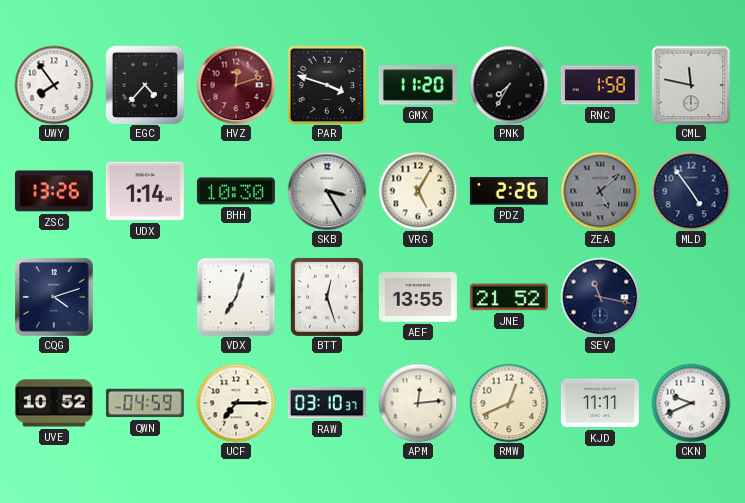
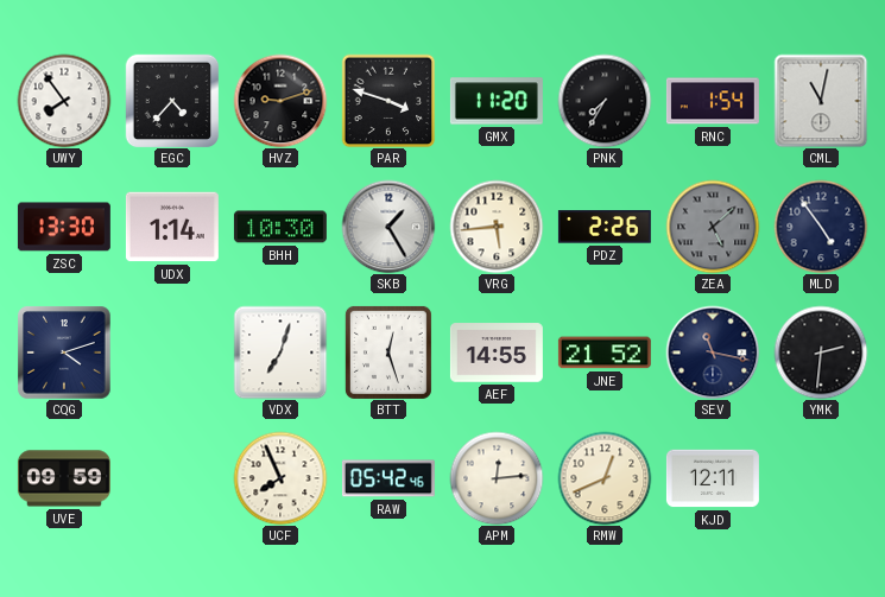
HVZ: 12:12 -> 9:12 (280, 101)
HVZ dial: burgundy -> black (280, 101)
RNC: 1:58 -> 1:54 (713, 101)
CML: 11:47 -> 11:02 (821, 101)
ZSC: 13:26 -> 13:30 (64, 227)
SKB: 3:25 -> 1:25 (388, 227)
VRG: 5:05 -> 5:44 (497, 227)
AEF: 13:55 -> 14:55 (497, 353)
YMK: none -> 2:31 (821, 353)
UVE: 10:52 -> 09:59 (64, 478)
QWN: 04:59 -> none (145, 403)
UCF: 7:15 -> 7:56 (280, 478)
RAW: 03:10 -> 05:42 (388, 478)
KJD: 11:11 -> 12:11 (713, 478)
CKN: 9:41 -> none (691, 403)
